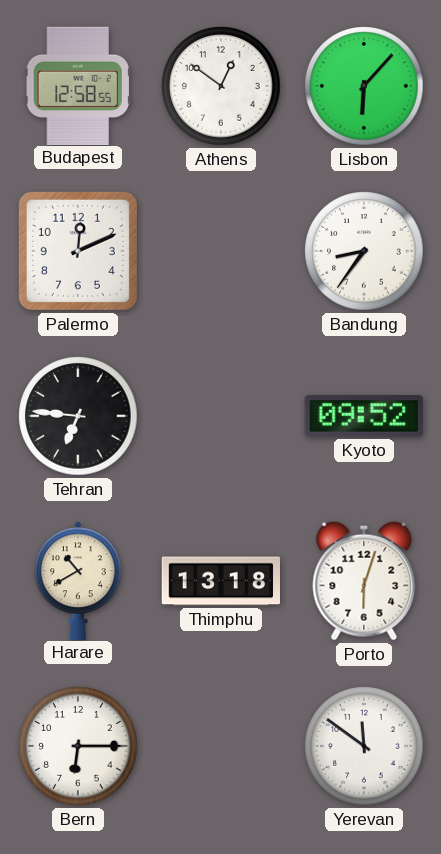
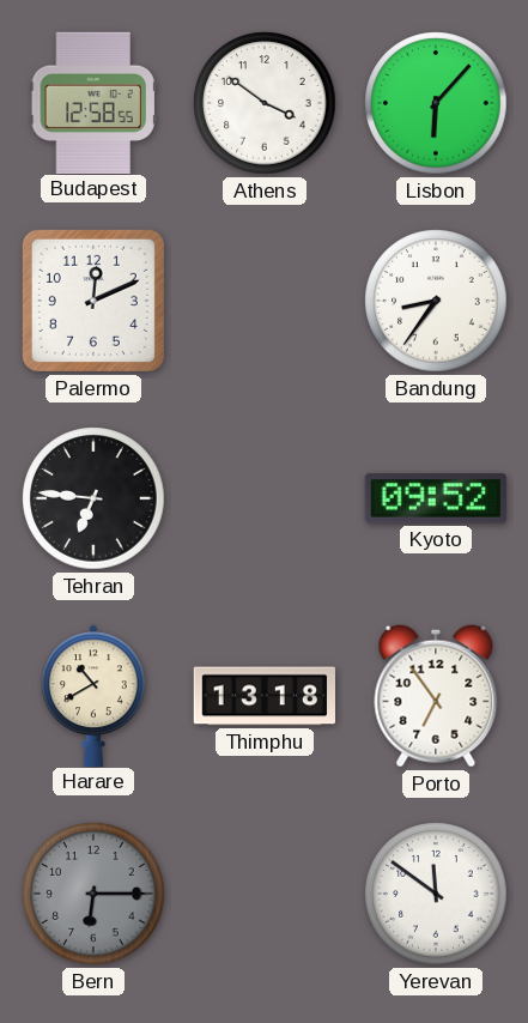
Athens: 12:51 -> 3:51 (265, 103)
Porto: 6:03 -> 6:54 (436, 696)
Bern dial: white -> grey (93, 894)
